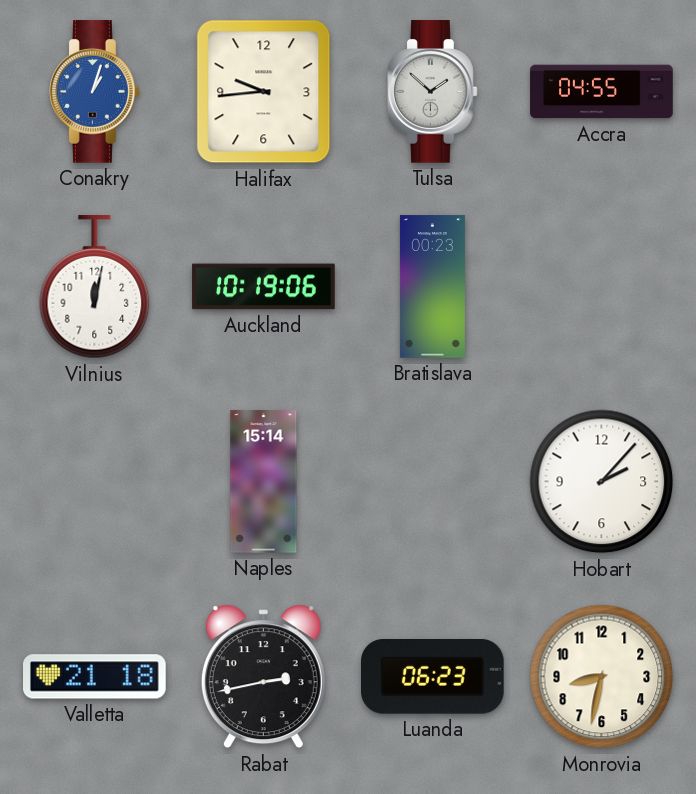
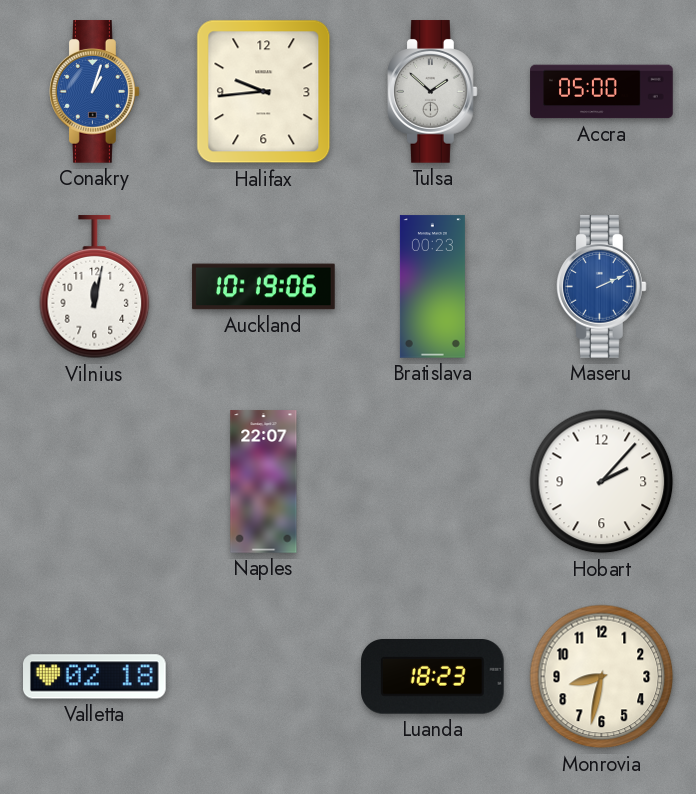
Accra: 04:55 -> 05:00 (602, 92)
Maseru: none -> 2:11 (602, 287)
Naples: 15:14 -> 22:07 (264, 482)
Valletta: 21:18 -> 02:18 (95, 677)
Rabat: 2:43 -> none (263, 677)
Luanda: 06:23 -> 18:23 (433, 677)
